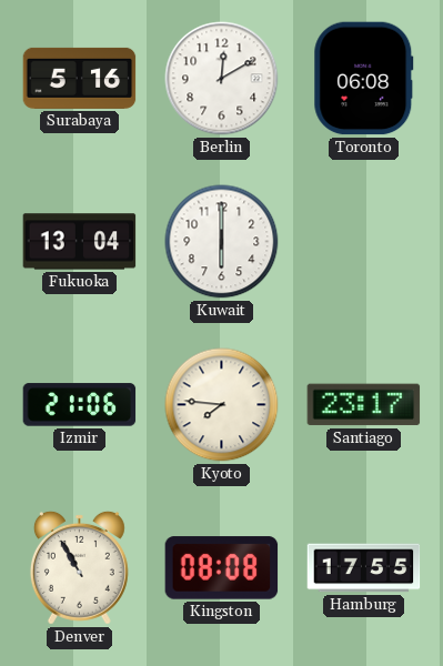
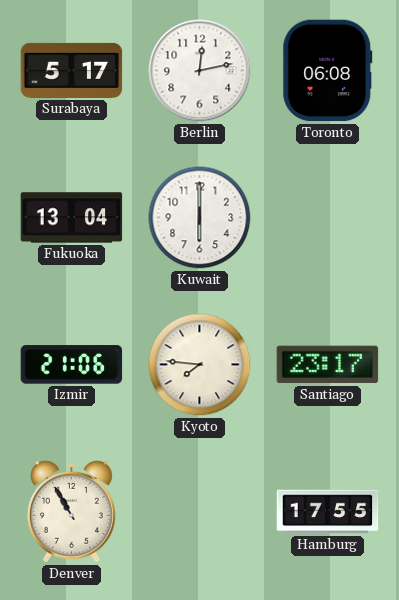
Surabaya: 5:16 -> 5:17 (72, 70)
Berlin: 12:10 -> 12:13 (200, 71)
Kingston: 08:08 -> none (222, 568)
